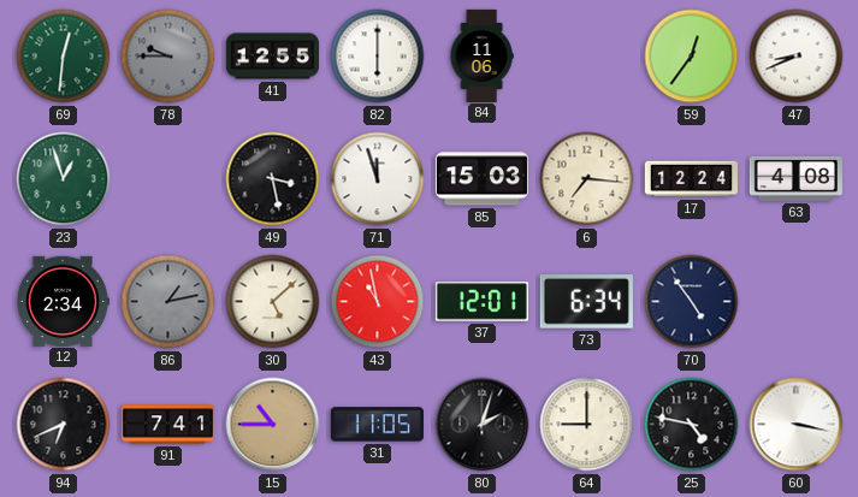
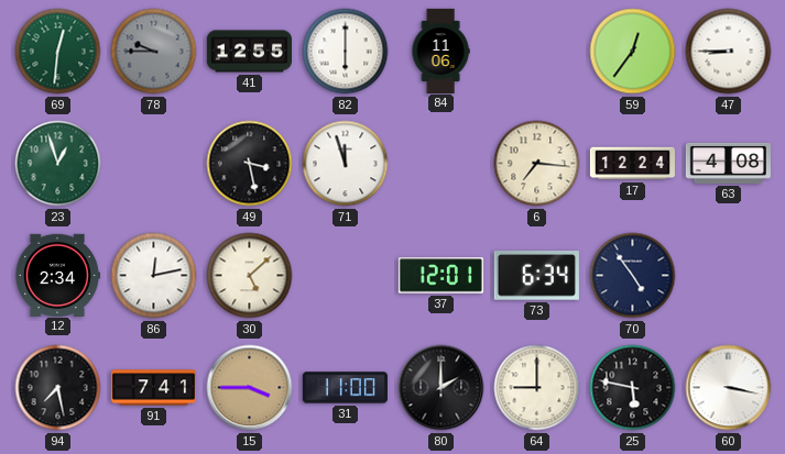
47: 8:41 -> 8:45 (729, 52)
85: 15:03 -> none (481, 179)
86: 1:13 -> 12:13 (154, 276)
86 dial: grey -> white (154, 276)
43: 10:58 -> none (378, 302)
94: 6:41 -> 7:28 (58, 388)
15: 10:45 -> 3:45 (250, 388)
31: 11:05 -> 11:00 (345, 388)
80: 2:03 -> 2:00 (441, 388)
25: 4:47 -> 5:47 (633, 388)
